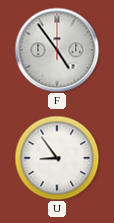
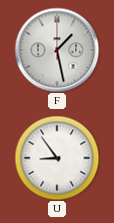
F: 4:54 -> 1:28 (57, 50)
